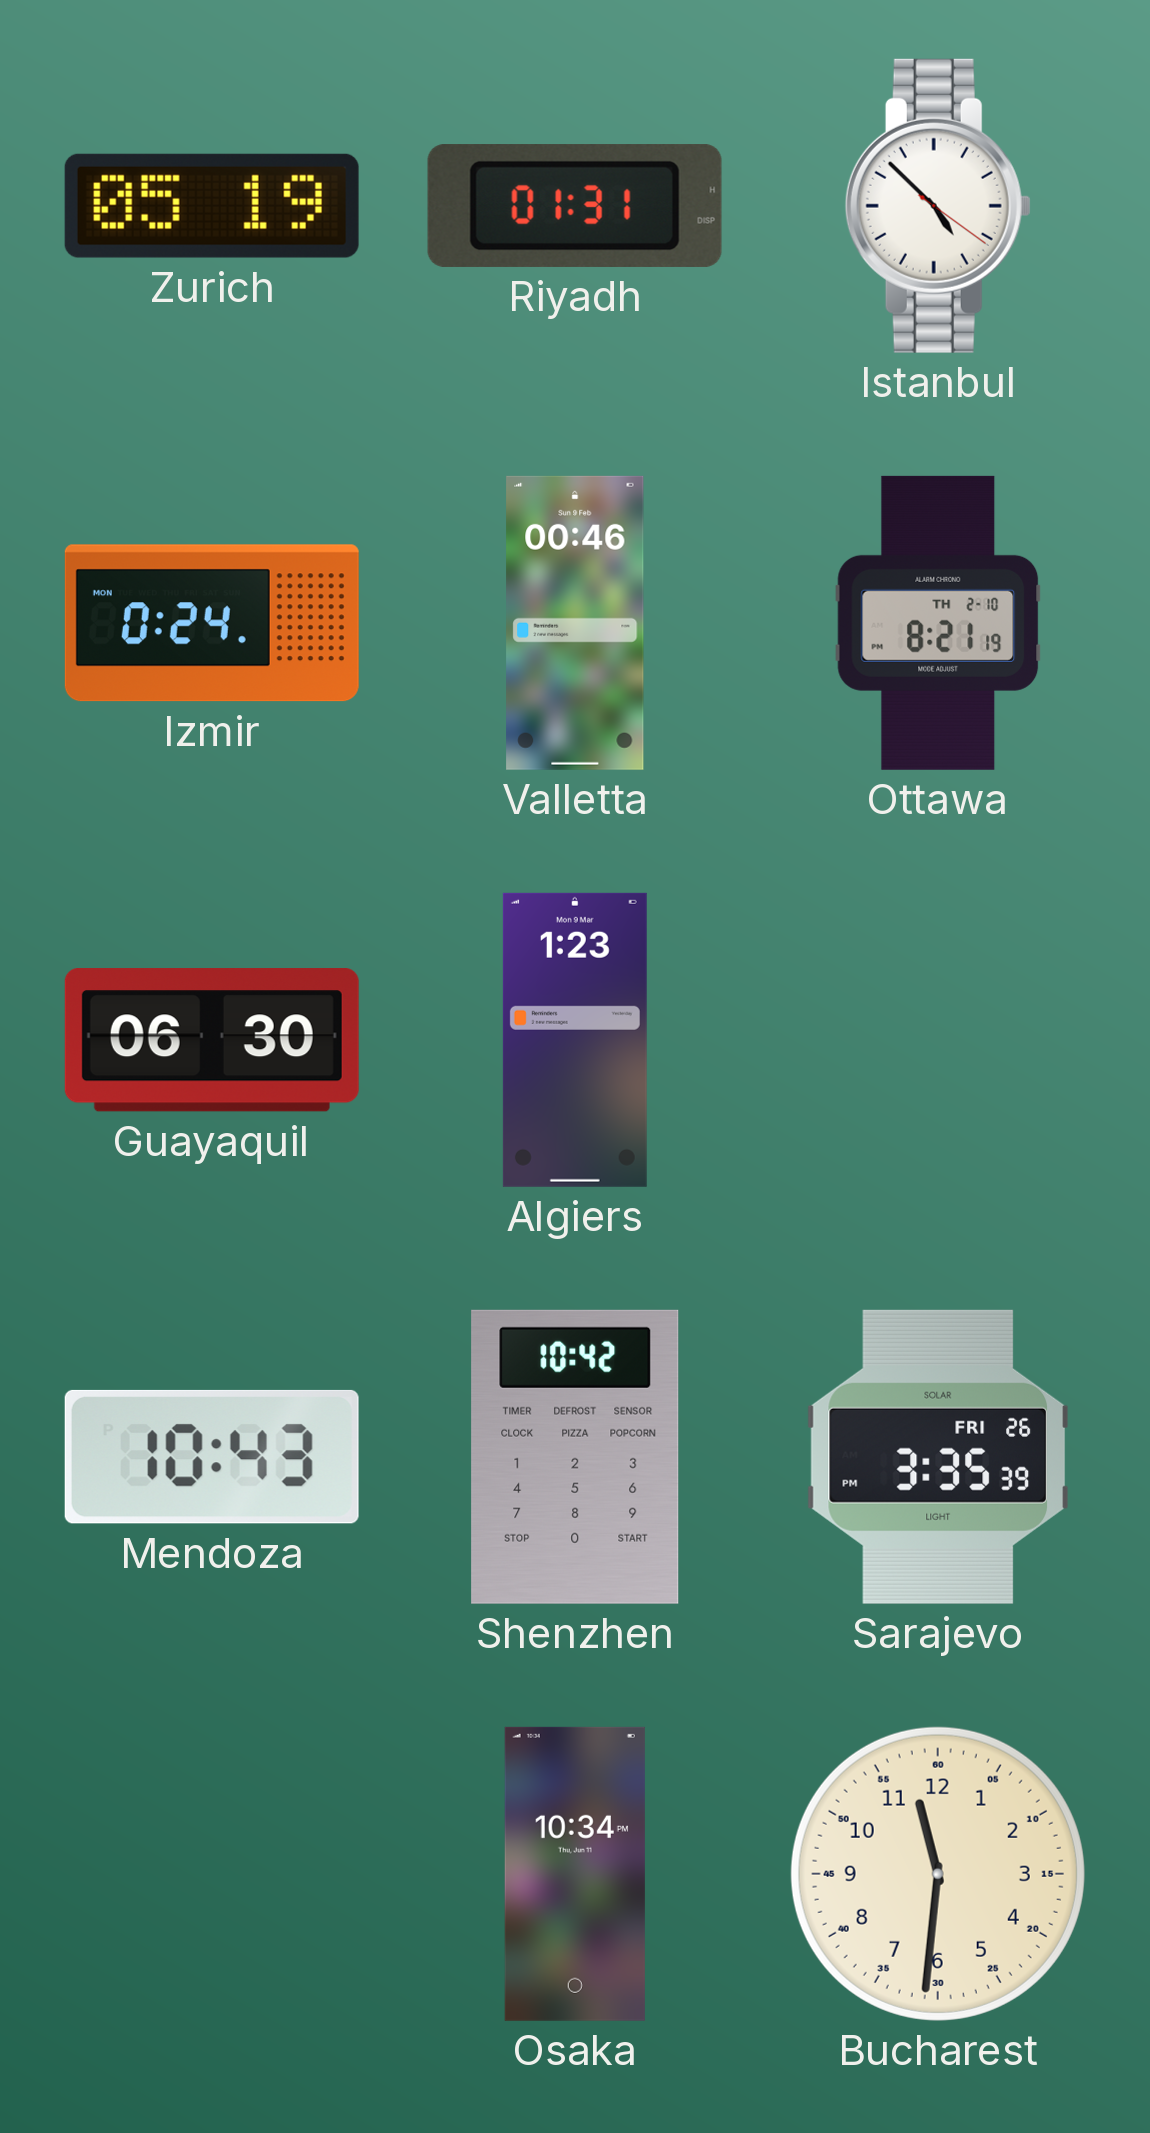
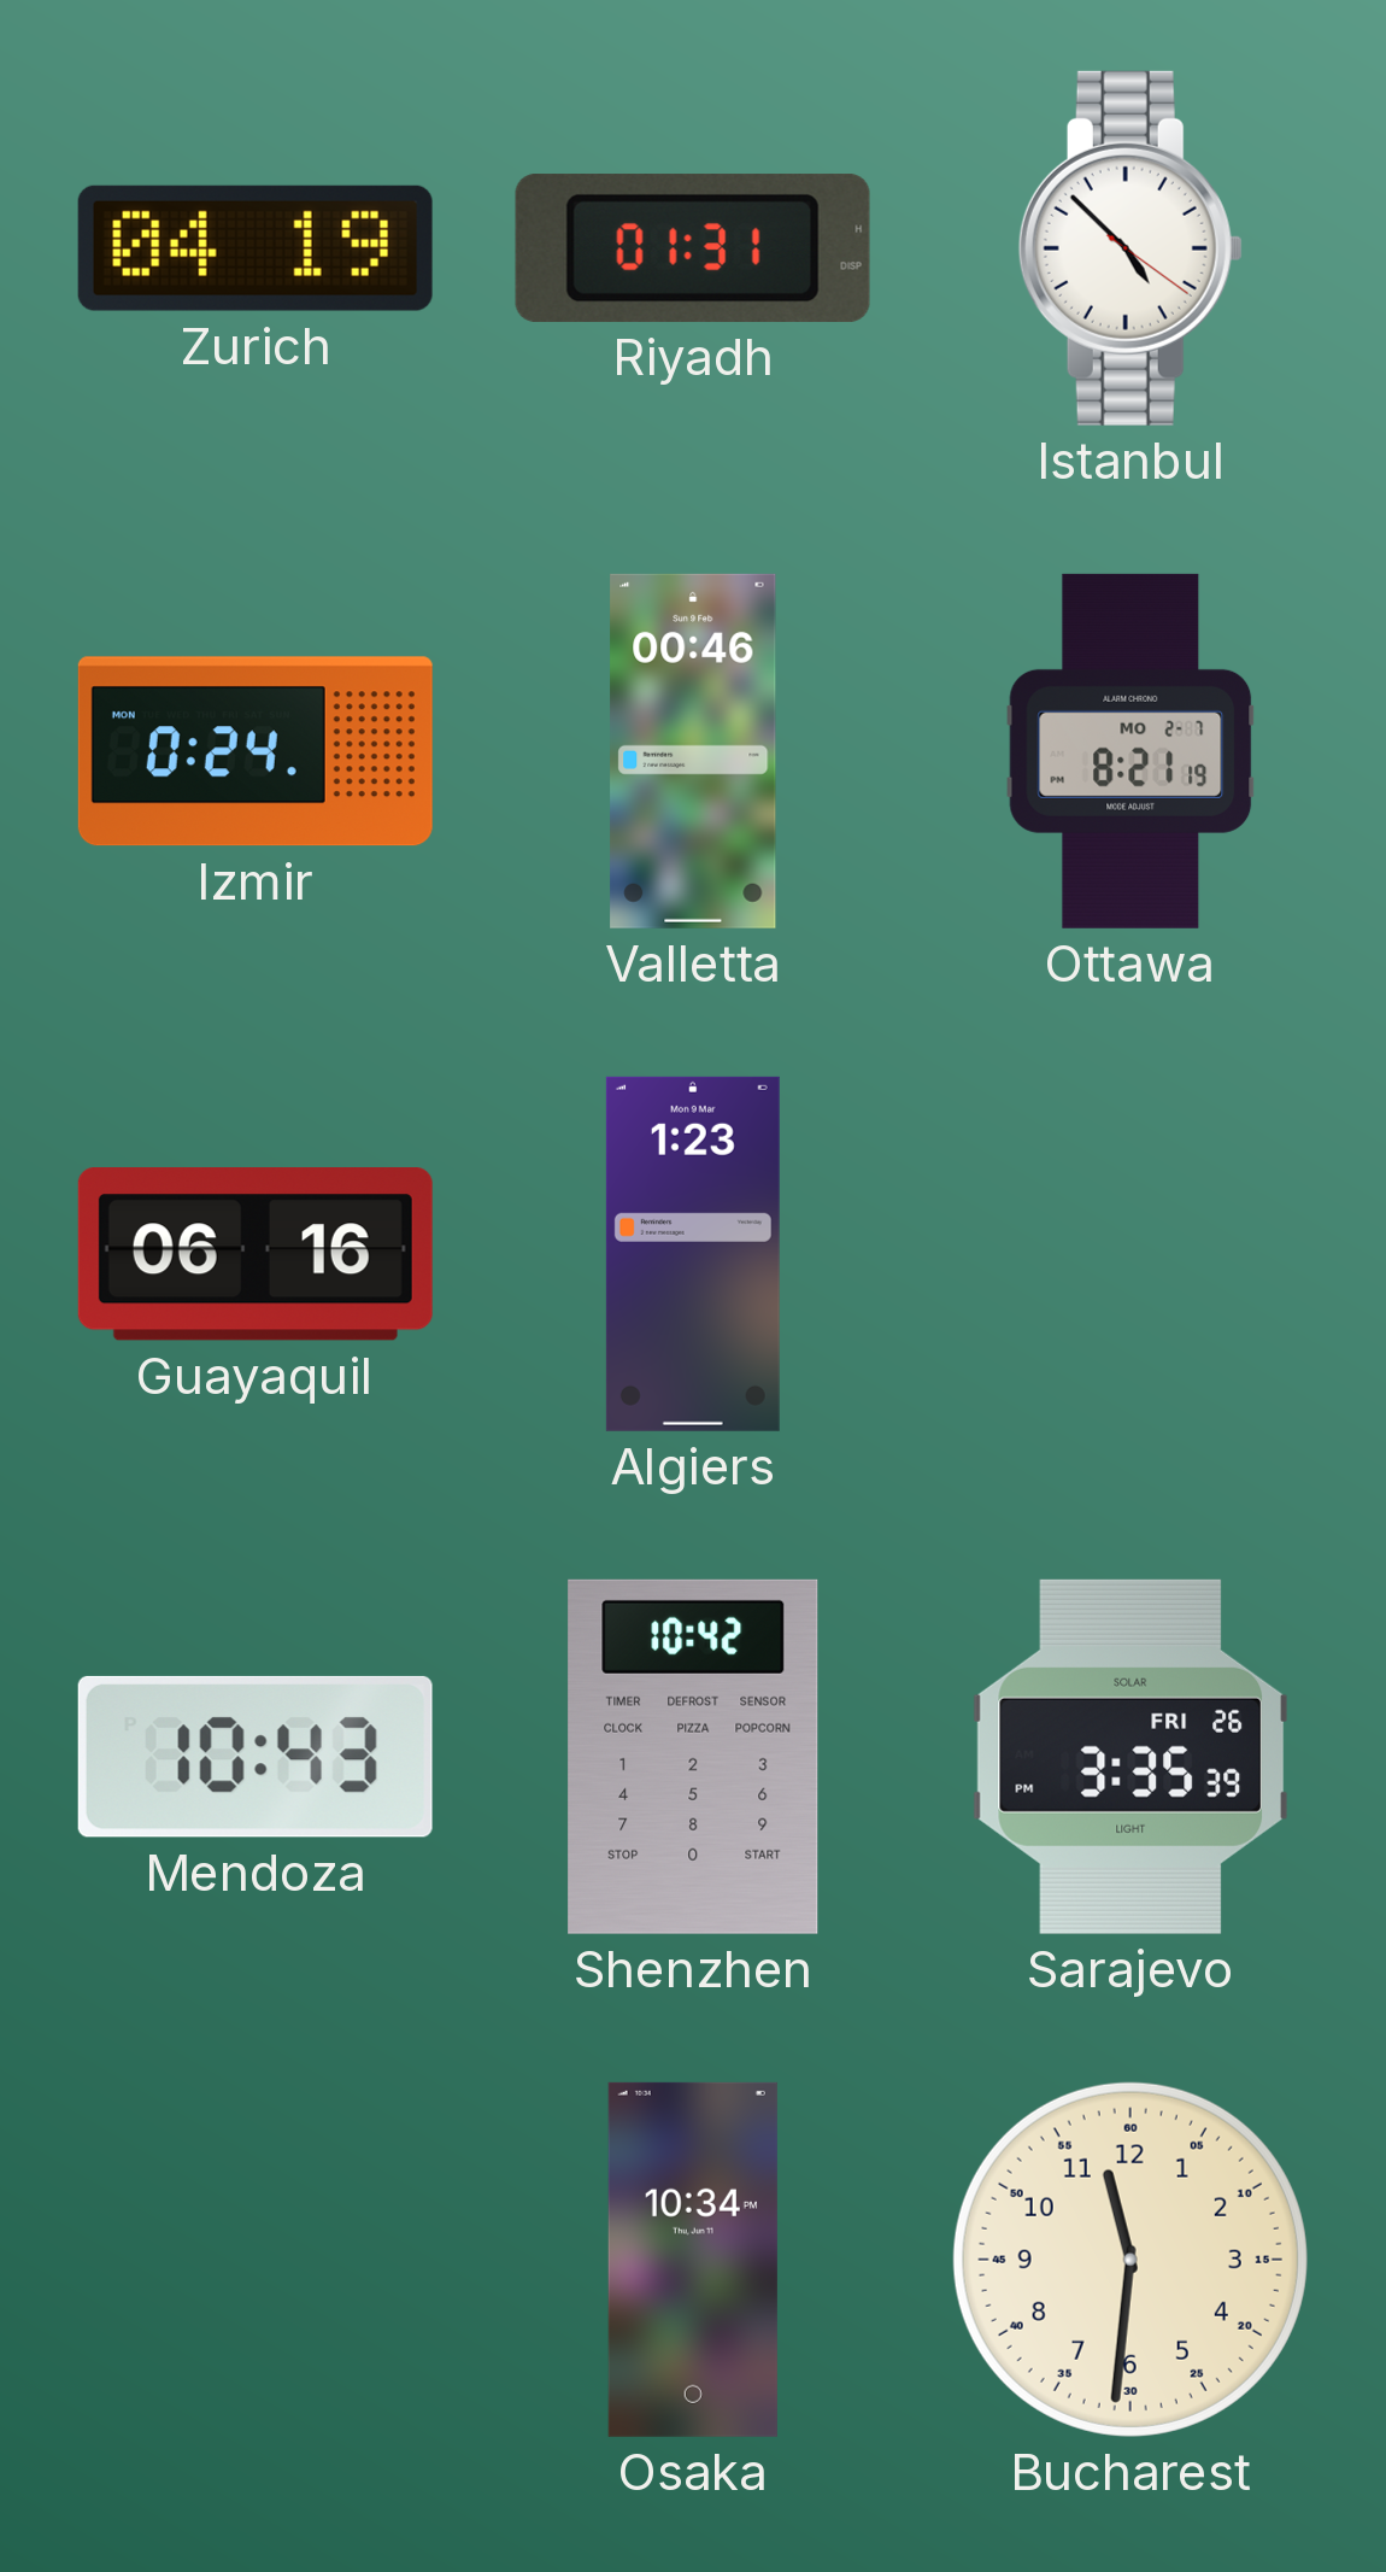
Zurich: 05:19 -> 04:19 (256, 248)
Ottawa date: TH 2-10 -> MO 2-7 (1130, 751)
Guayaquil: 06:30 -> 06:16 (256, 1254)
